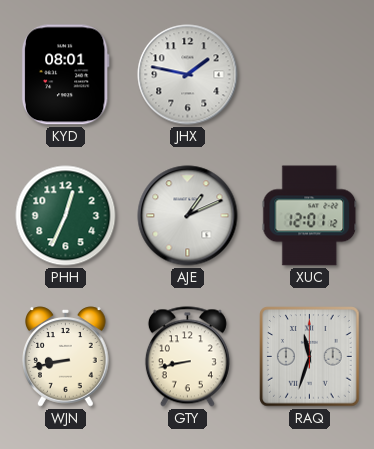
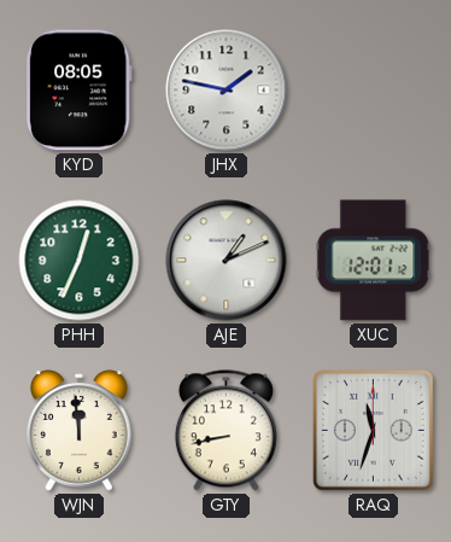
KYD: 08:01 -> 08:05 (78, 91)
WJN: 8:43 -> 11:59 (80, 431)
